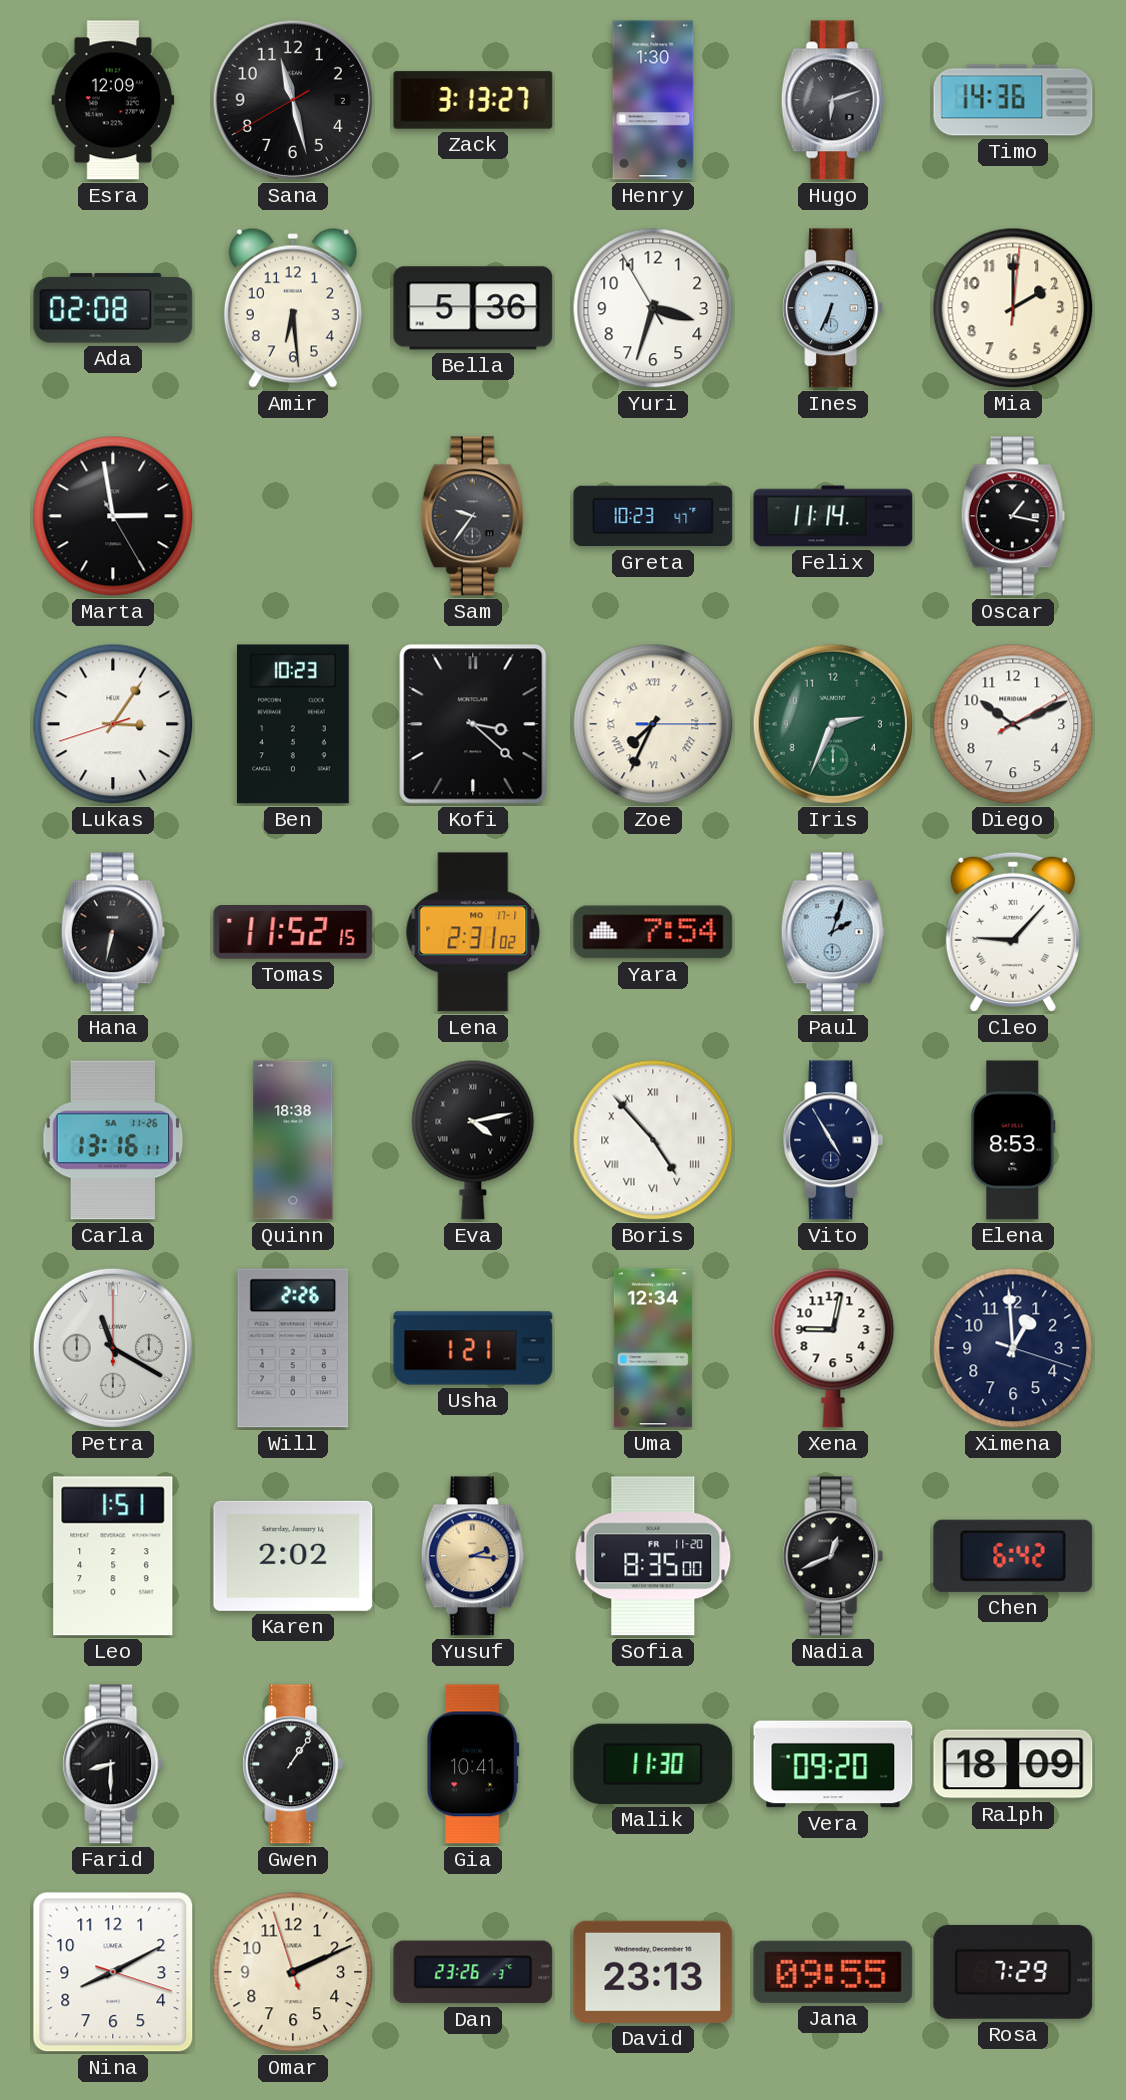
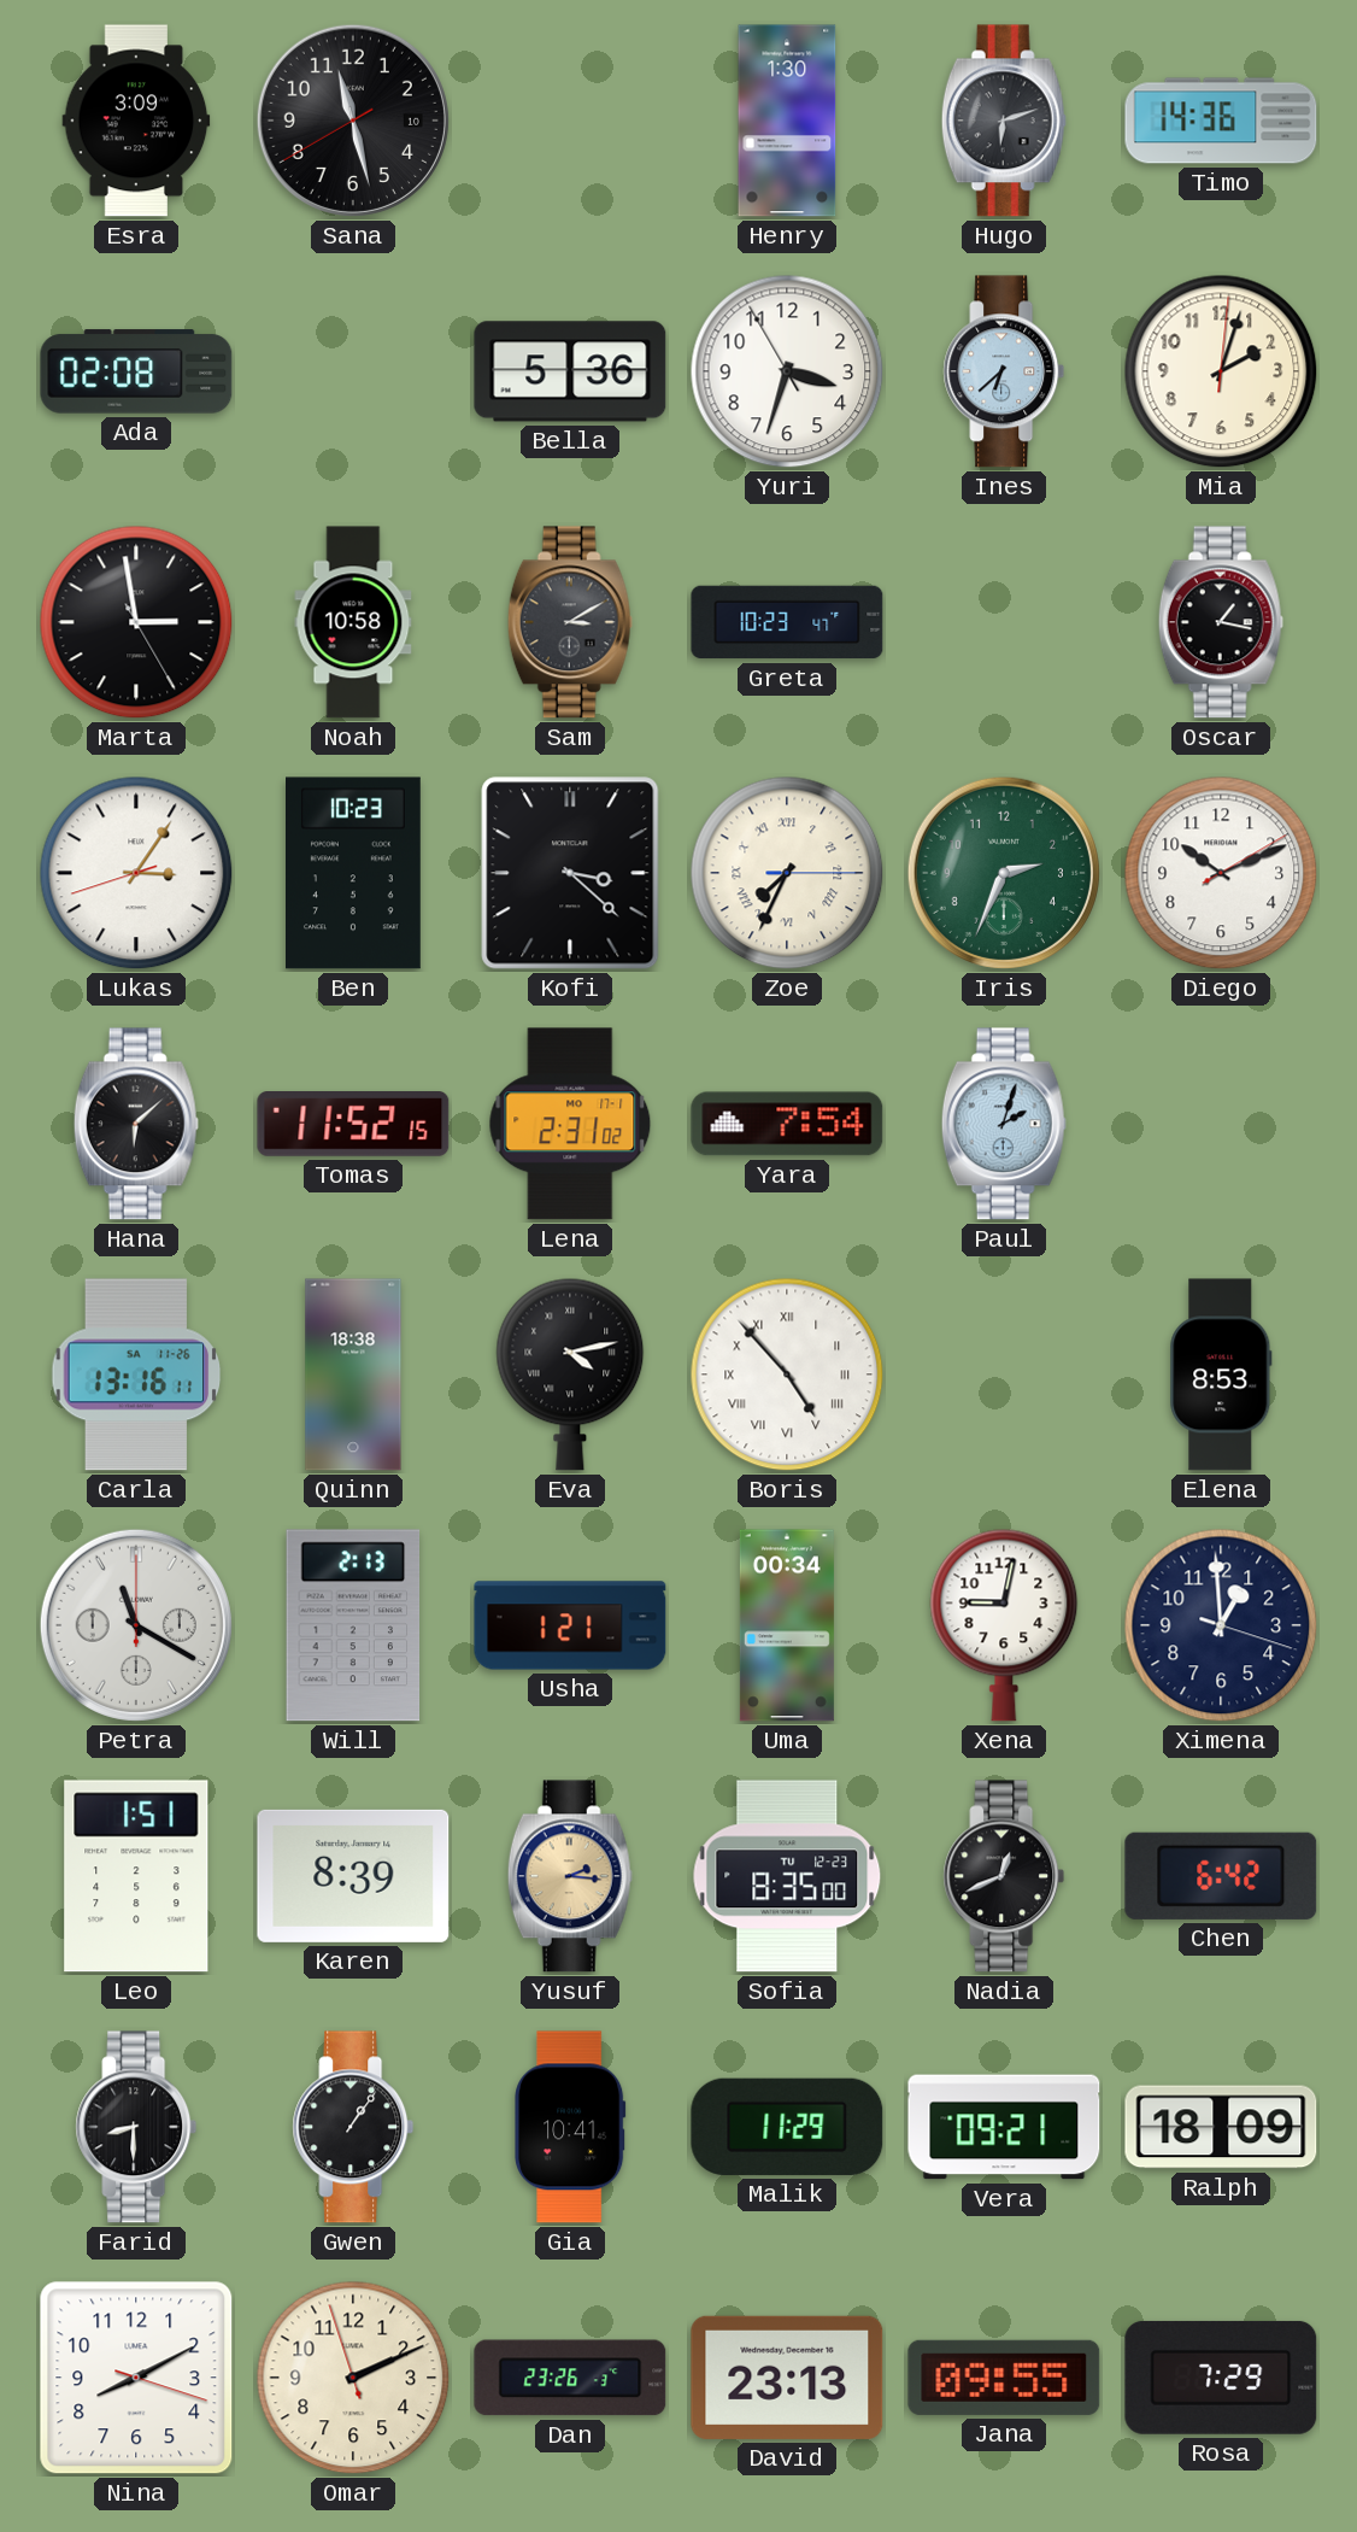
Esra: 12:09 -> 3:09 (136, 121)
Sana date: 2 -> 10 (353, 121)
Zack: 3:13 -> none (473, 100)
Amir: 6:29 -> none (293, 308)
Ines: 6:34 -> 6:38 (1004, 371)
Mia: 2:00 -> 2:03 (1221, 371)
Noah: none -> 10:58 (353, 622)
Sam: 9:36 -> 3:10 (570, 622)
Felix: 11:14 -> none (833, 516)
Hana: 6:32 -> 6:08 (136, 1124)
Cleo: 9:07 -> none (1013, 932)
Vito: 4:55 -> none (833, 1140)
Will: 2:26 -> 2:13 (353, 1625)
Uma: 12:34 -> 00:34 (787, 1625)
Karen: 2:02 -> 8:39 (353, 1876)
Sofia date: FR 11-20 -> TU 12-23 (787, 1876)
Malik: 11:30 -> 11:29 (787, 2127)
Vera: 09:20 -> 09:21 (1004, 2127)
